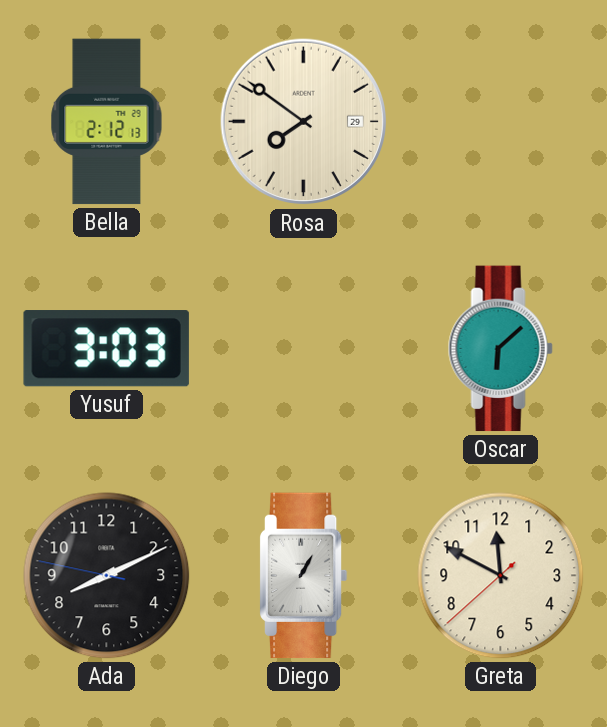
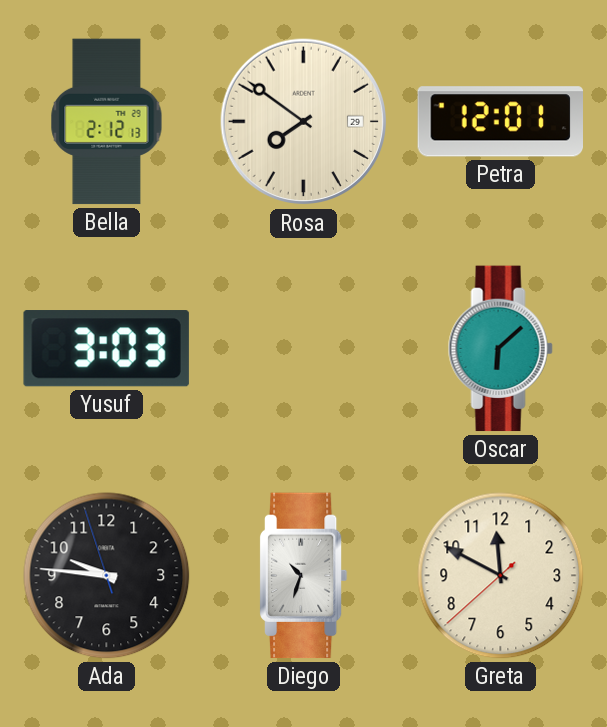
Petra: none -> 12:01 (500, 122)
Ada: 8:10 -> 9:45 (107, 576)
Diego: 1:05 -> 10:33 (304, 576)
